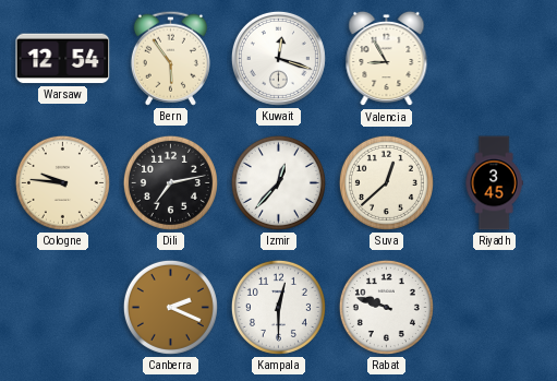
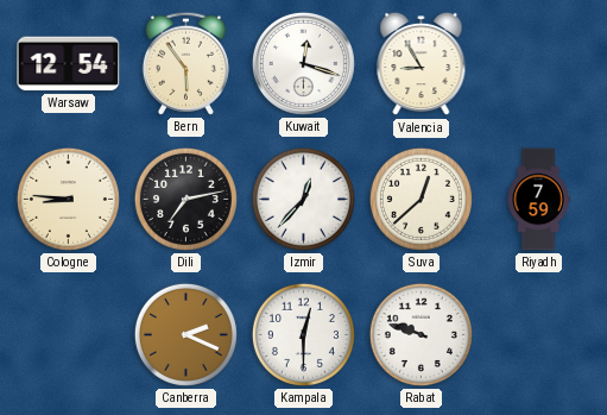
Cologne: 9:46 -> 8:46 (68, 199)
Riyadh: 3:45 -> 7:59 (538, 200)
